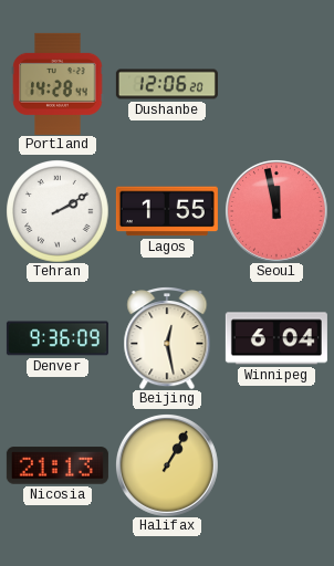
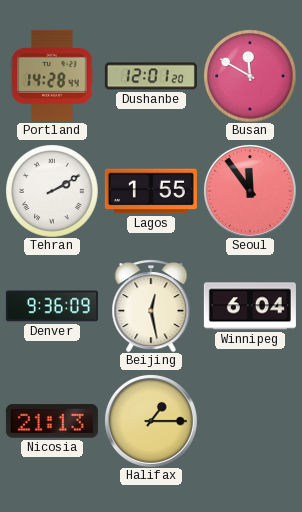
Dushanbe: 12:06 -> 12:01 (151, 76)
Busan: none -> 11:50 (250, 76)
Seoul: 11:58 -> 11:54 (250, 191)
Halifax: 1:05 -> 1:15 (151, 421)
